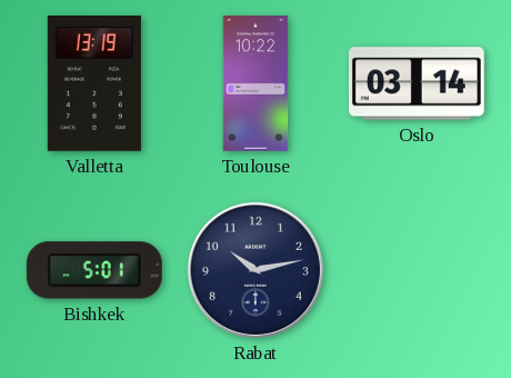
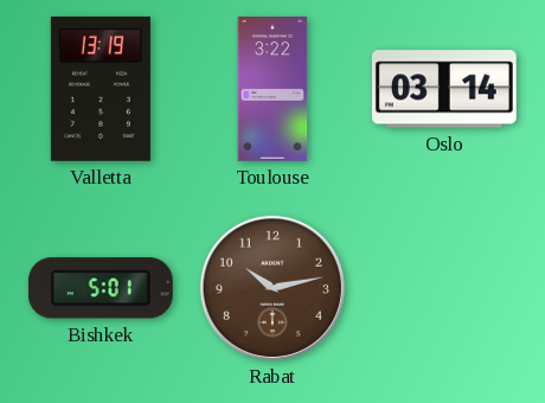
Toulouse: 10:22 -> 3:22 (272, 90)
Rabat dial: navy -> brown (272, 288)
